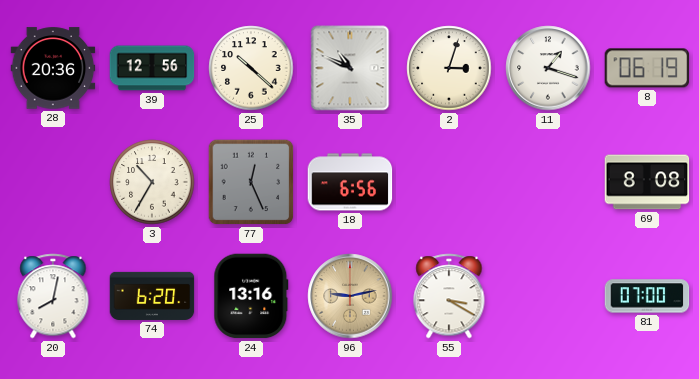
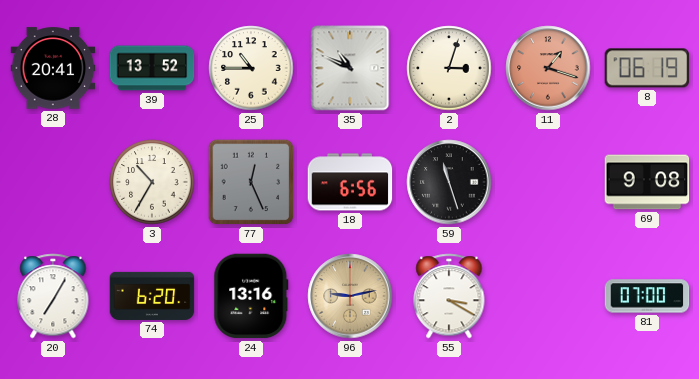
28: 20:36 -> 20:41 (53, 68)
39: 12:56 -> 13:52 (152, 68)
25: 10:22 -> 10:45 (251, 68)
11 dial: white -> salmon (548, 68)
59: none -> 11:27 (449, 182)
69: 8:08 -> 9:08 (647, 182)
20: 8:02 -> 7:05 (53, 296)
